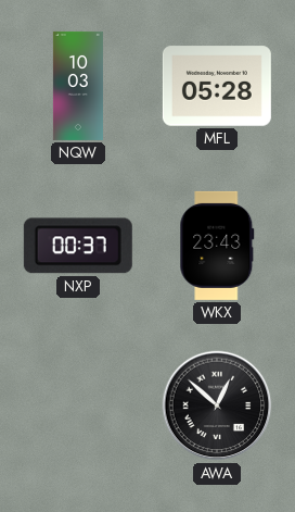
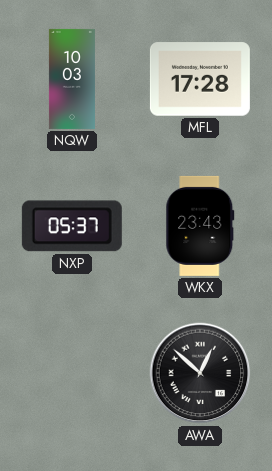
MFL: 05:28 -> 17:28 (200, 79)
NXP: 00:37 -> 05:37 (72, 226)
